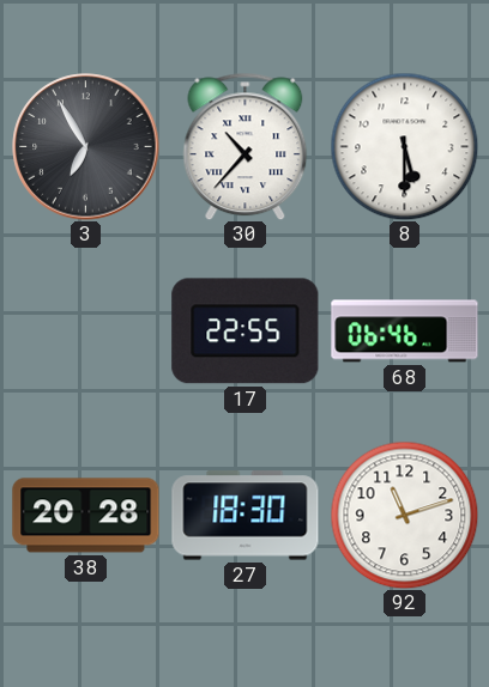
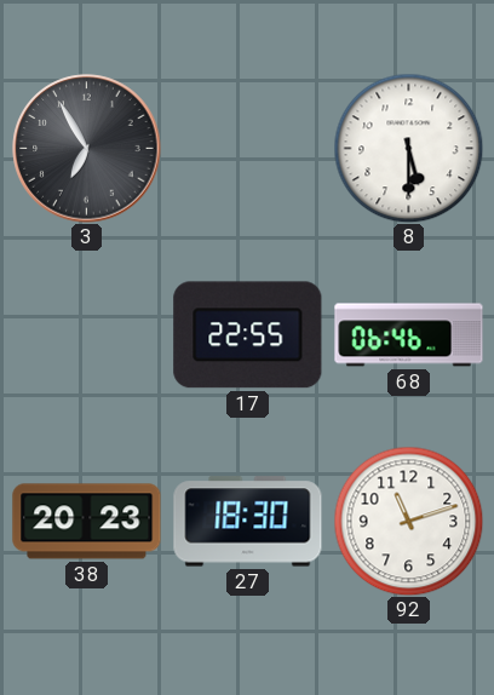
30: 10:37 -> none (246, 146)
38: 20:28 -> 20:23 (87, 522)
